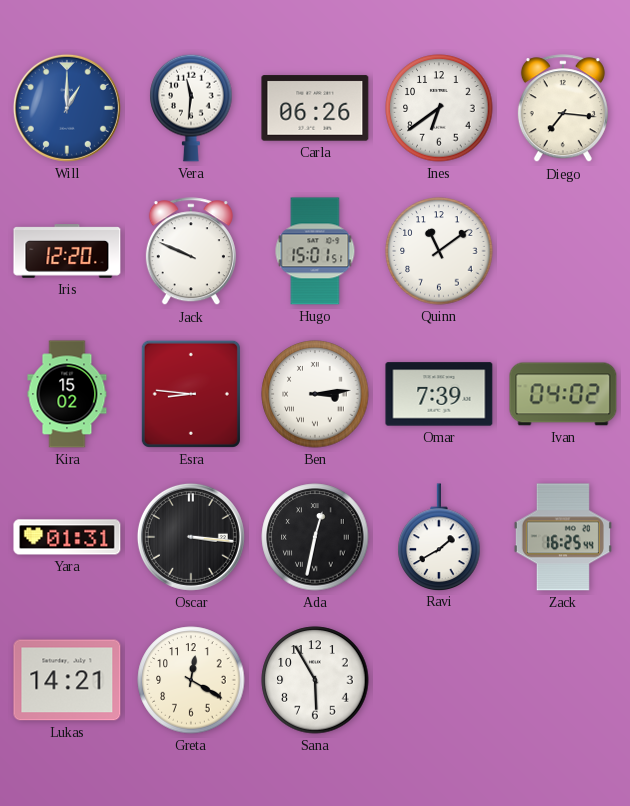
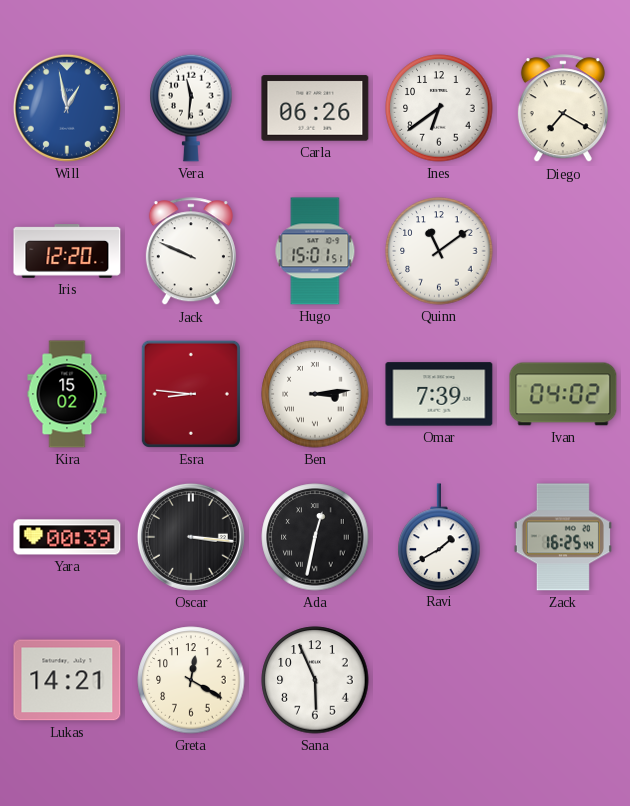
Will: 1:00 -> 12:58 (67, 108)
Diego: 7:16 -> 7:20 (563, 109)
Yara: 01:31 -> 00:39 (67, 537)
Sana: 5:55 -> 5:56 (315, 680)
